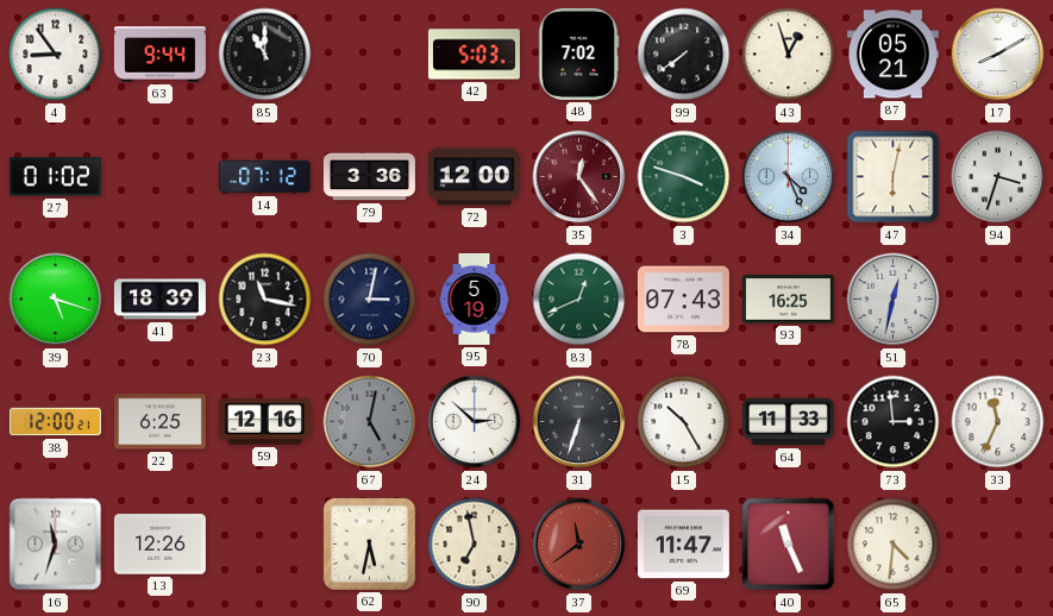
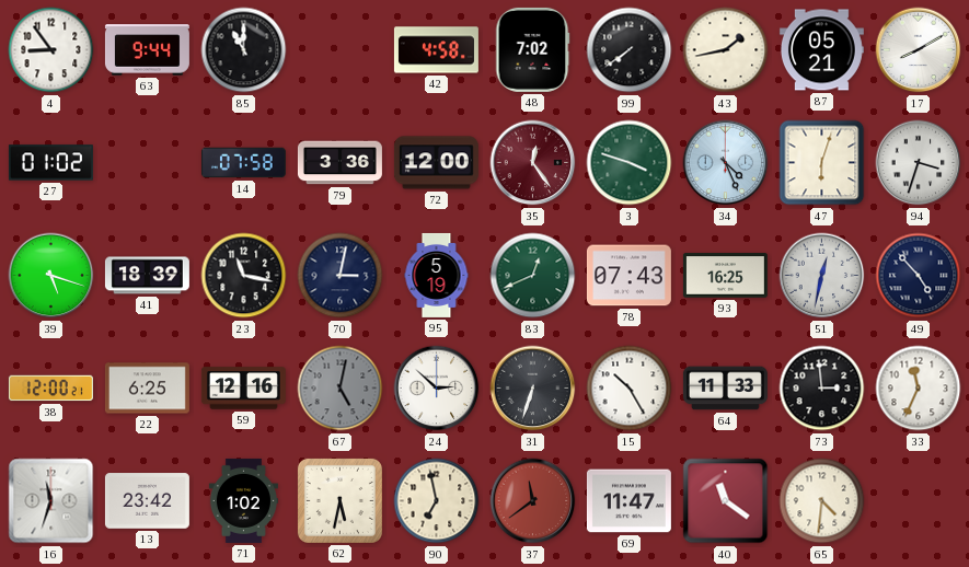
42: 5:03 -> 4:58 (436, 50)
43: 12:57 -> 1:43 (726, 50)
14: 07:12 -> 07:58 (243, 163)
47: 6:02 -> 6:03 (822, 163)
49: none -> 4:53 (919, 276)
13: 12:26 -> 23:42 (147, 501)
71: none -> 1:02 (243, 500)
40: 11:26 -> 11:21 (726, 501)
